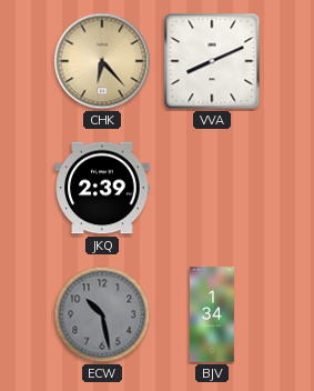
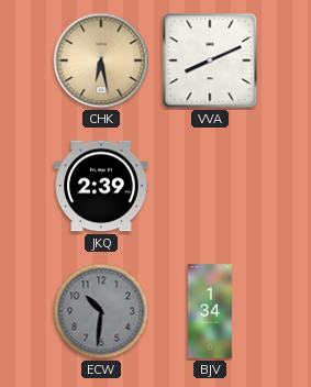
CHK: 6:23 -> 6:28 (101, 60)
ECW: 10:28 -> 10:31 (101, 311)
